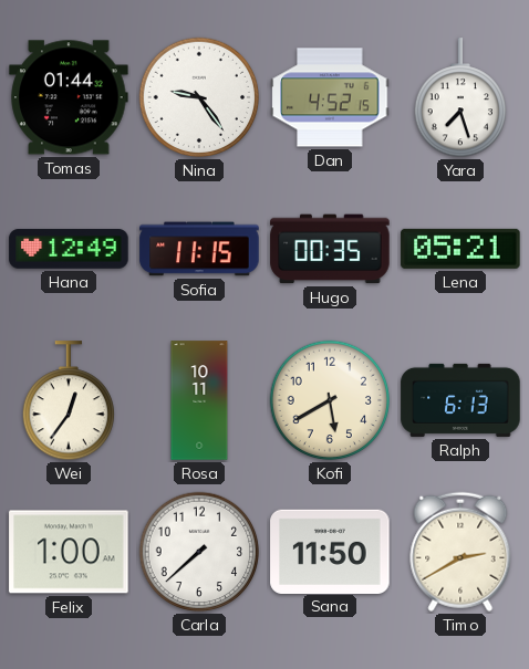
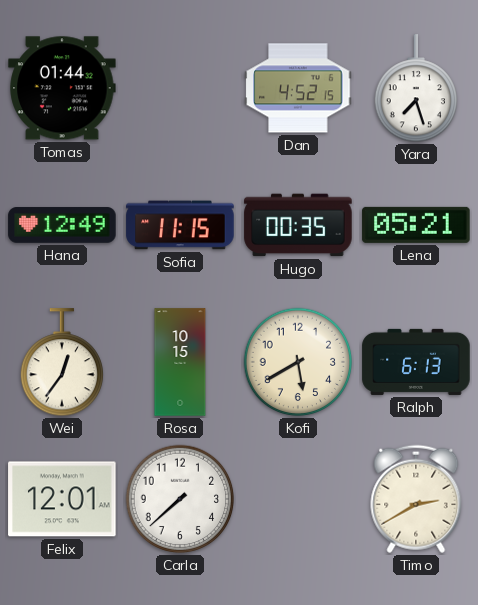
Nina: 9:24 -> none (199, 97)
Rosa: 10:11 -> 10:15 (180, 362)
Felix: 1:00 -> 12:01 (62, 499)
Sana: 11:50 -> none (330, 551)
